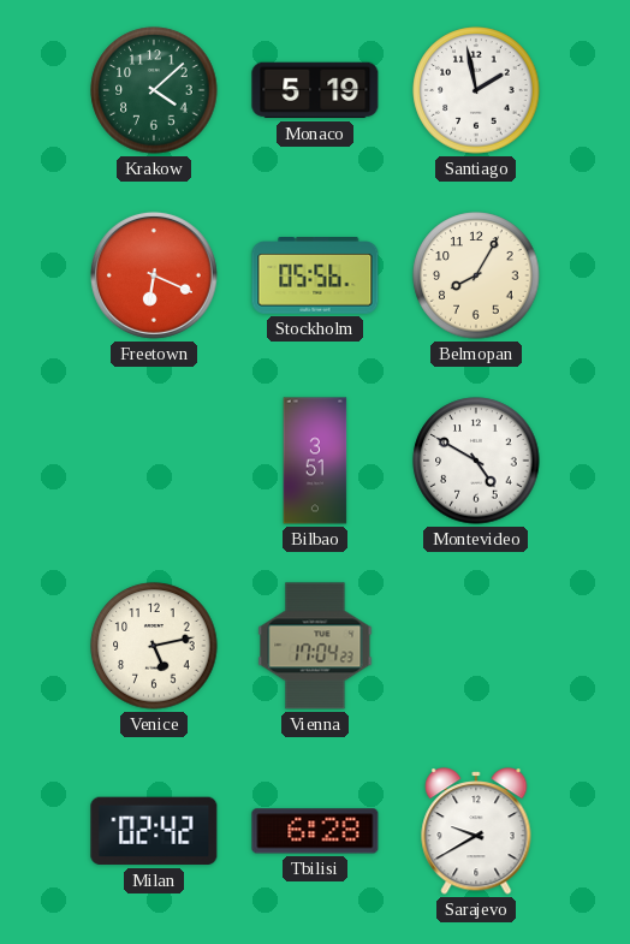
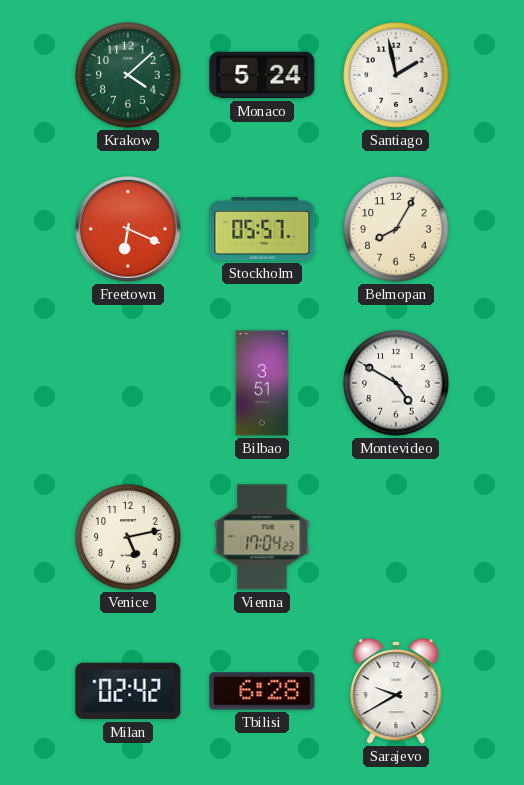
Monaco: 5:19 -> 5:24 (262, 75)
Stockholm: 05:56 -> 05:57 (262, 230)
